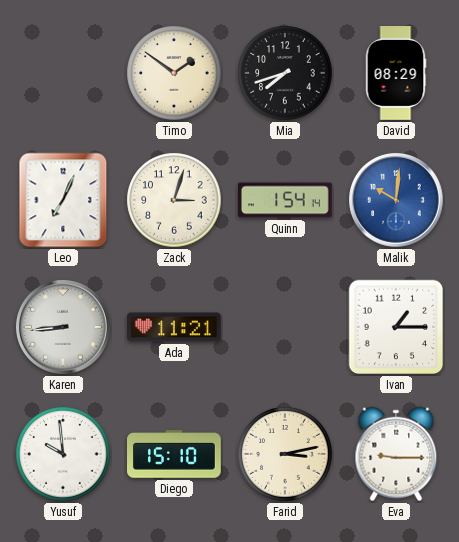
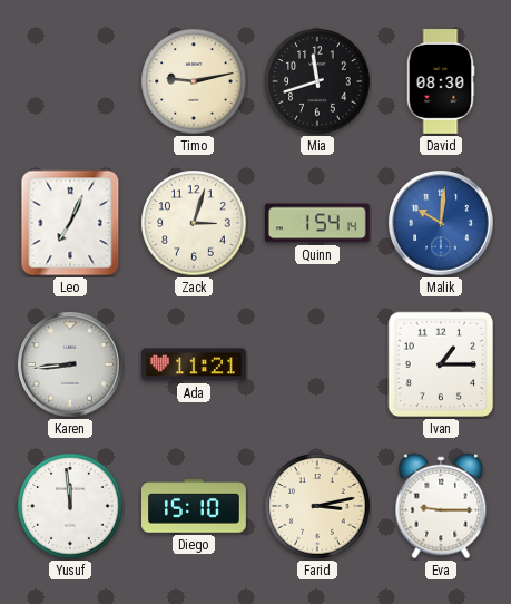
Timo: 1:51 -> 9:13 (194, 81)
Mia: 7:42 -> 11:42 (317, 81)
David: 08:29 -> 08:30 (441, 82)
Yusuf: 9:59 -> 11:59 (70, 506)
